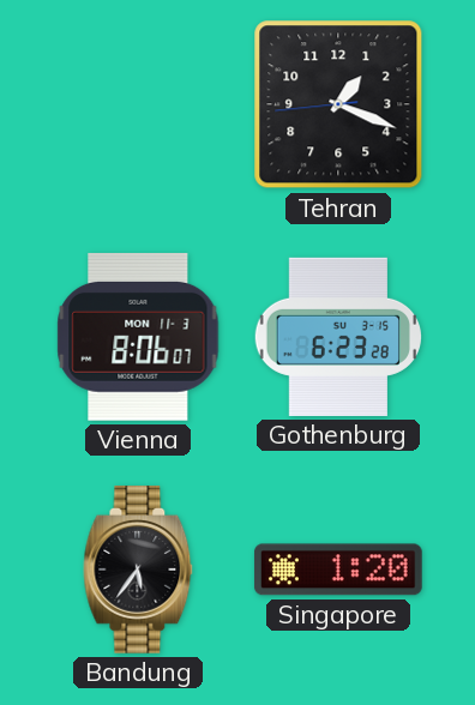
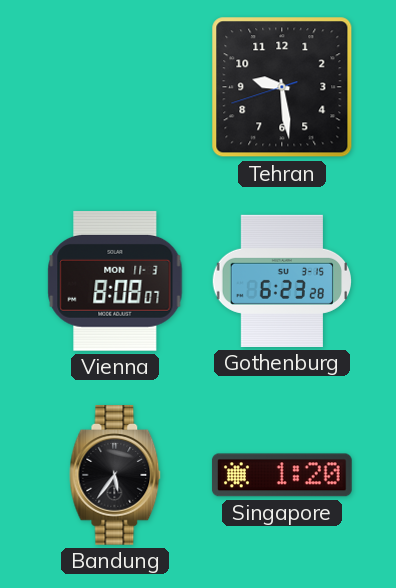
Tehran: 1:18 -> 9:28 (282, 87)
Vienna: 8:06 -> 8:08 (115, 281)
